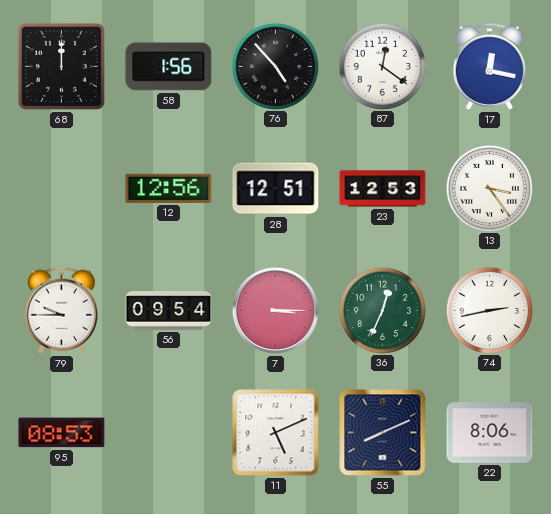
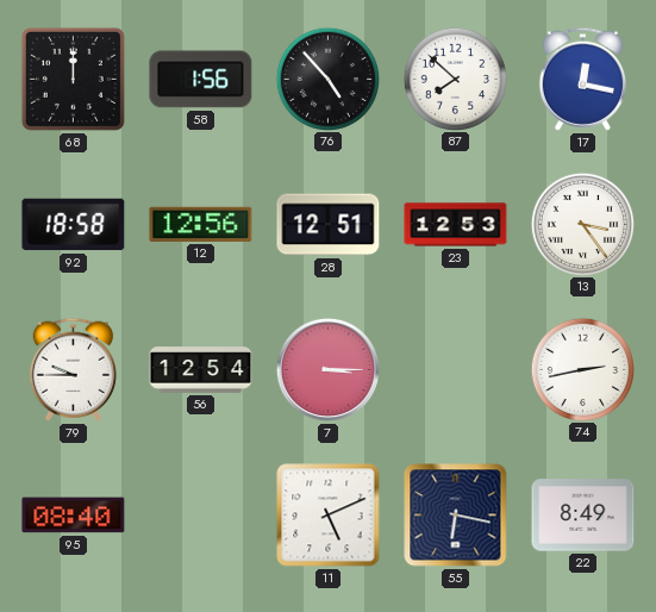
87: 12:21 -> 7:52 (455, 79)
92: none -> 18:58 (74, 225)
56: 09:54 -> 12:54 (201, 370)
36: 12:34 -> none (382, 310)
95: 08:53 -> 08:40 (74, 516)
55: 8:11 -> 6:17 (456, 516)
22: 8:06 -> 8:49 (583, 516)
